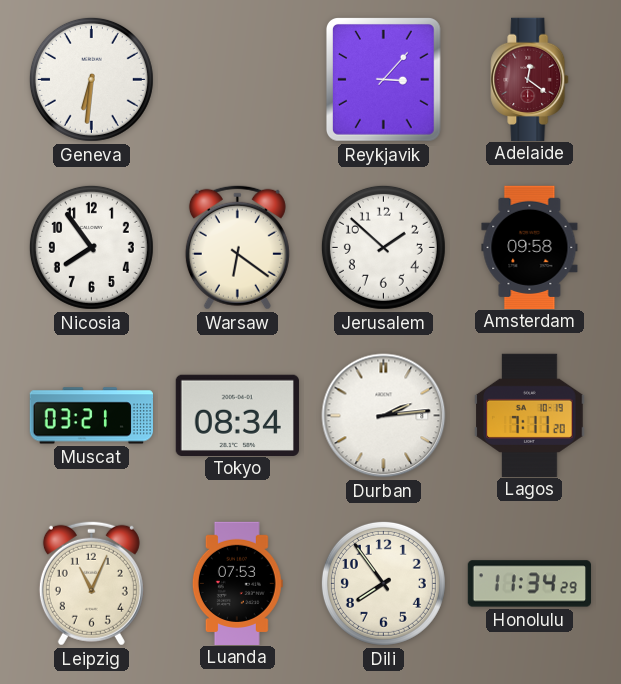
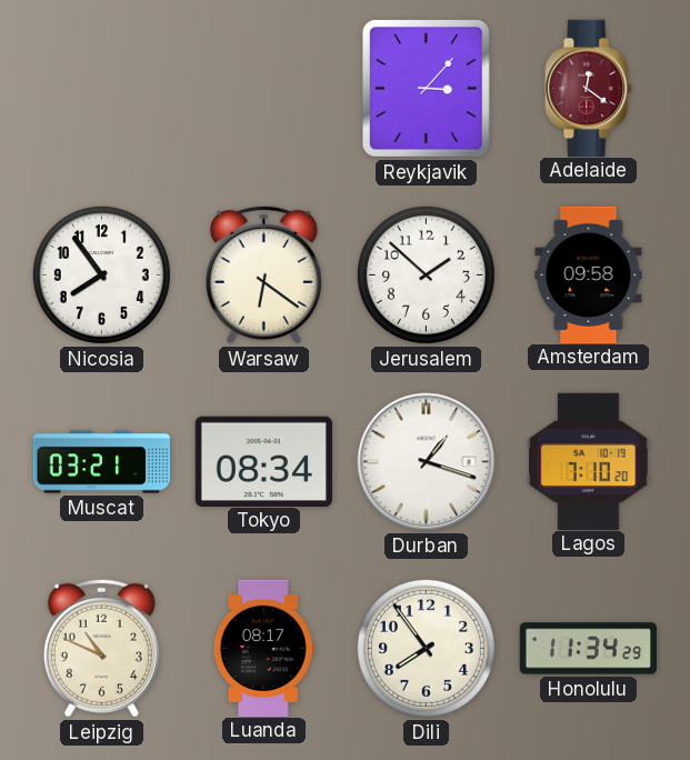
Geneva: 6:31 -> none (91, 79)
Durban: 2:14 -> 1:18 (427, 462)
Lagos: 7:11 -> 7:10 (589, 461)
Leipzig: 11:04 -> 10:49 (101, 648)
Luanda: 07:53 -> 08:17 (263, 648)
